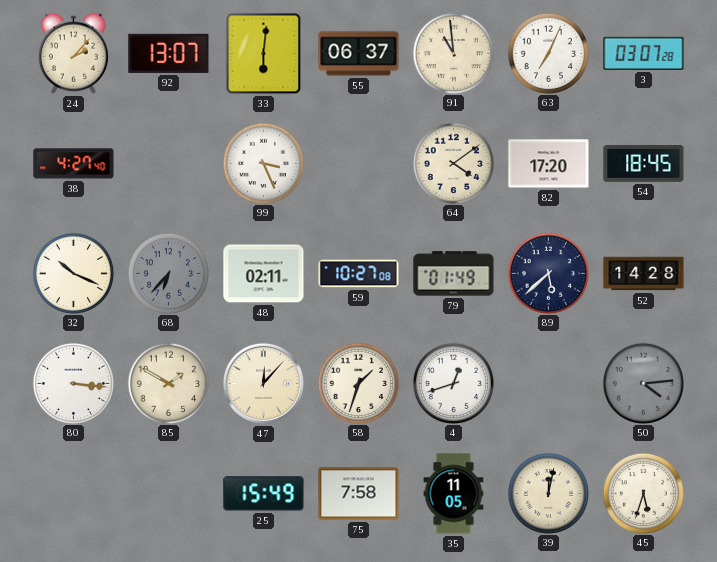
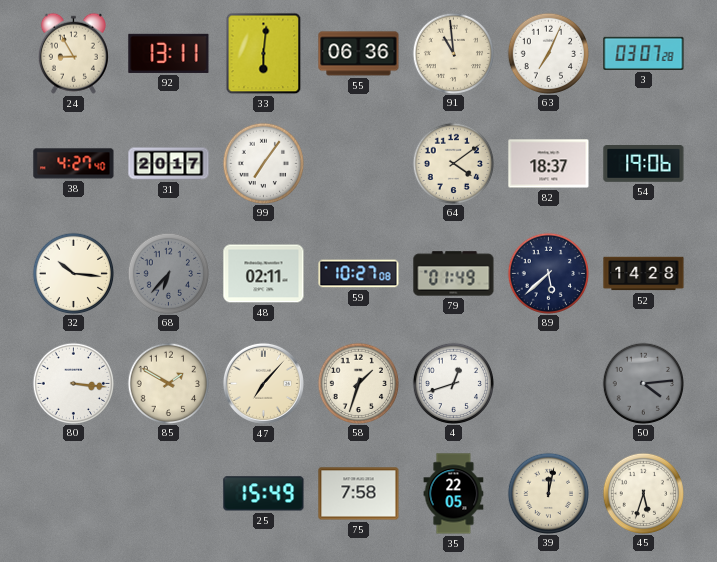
24: 2:07 -> 8:55 (73, 53)
92: 13:07 -> 13:11 (169, 53)
55: 06:37 -> 06:36 (359, 54)
31: none -> 20:17 (169, 164)
99: 3:26 -> 7:06 (263, 163)
82: 17:20 -> 18:37 (549, 164)
54: 18:45 -> 19:06 (644, 164)
32: 10:19 -> 10:16 (73, 273)
47: 12:07 -> 7:07 (263, 383)
35: 11:05 -> 22:05 (454, 494)
